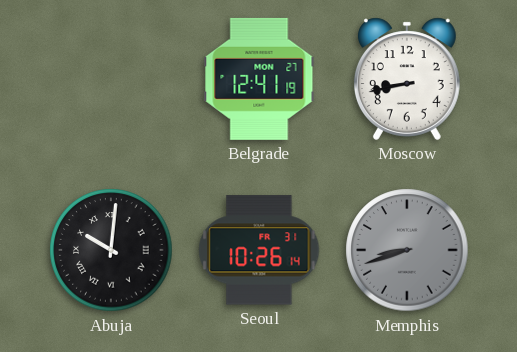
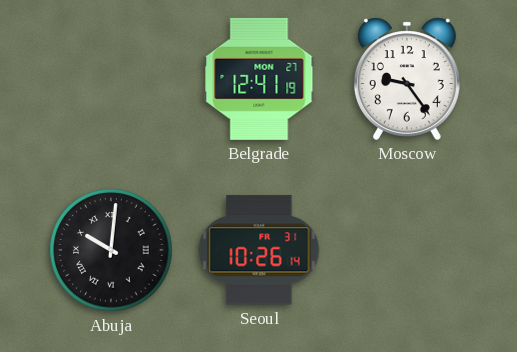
Moscow: 8:43 -> 9:24 (407, 79)
Memphis: 8:42 -> none (407, 250)
